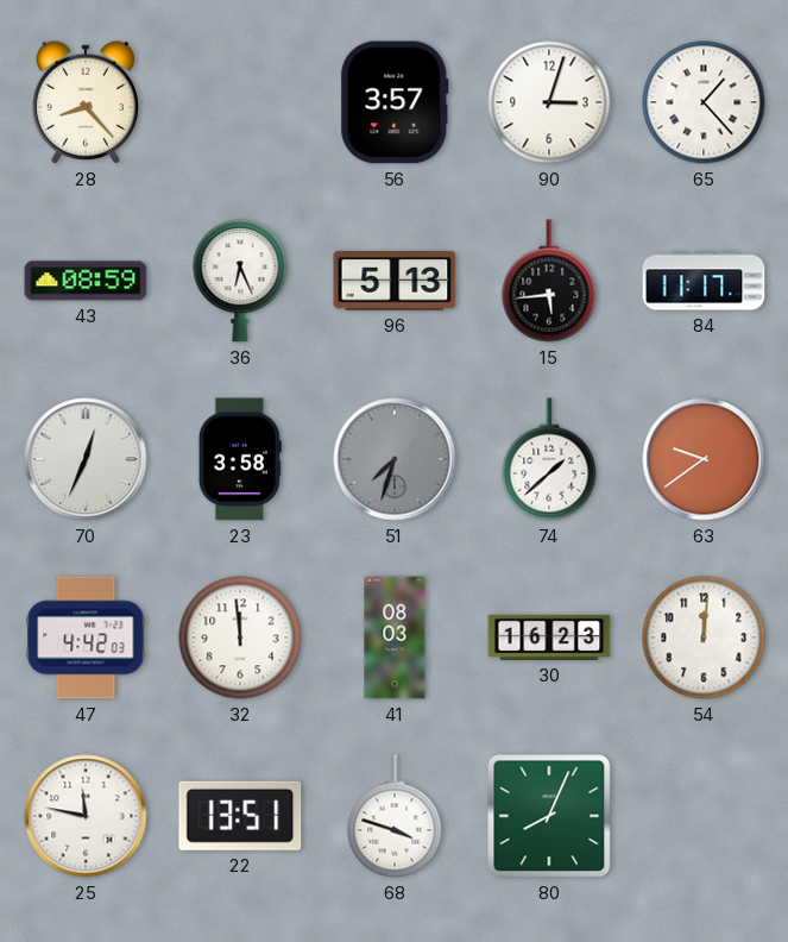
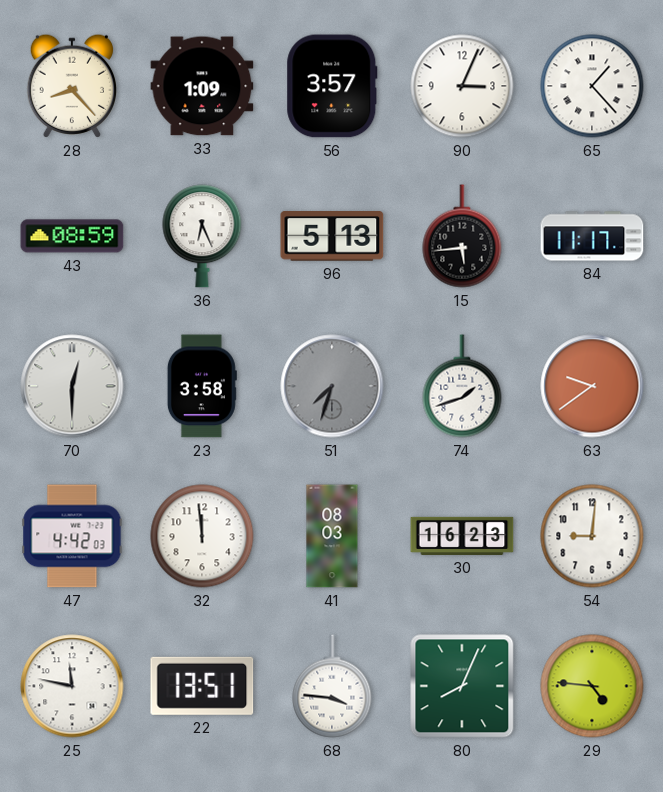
33: none -> 1:09 (202, 86)
90: 3:03 -> 3:04 (462, 86)
70: 12:34 -> 12:30 (72, 386)
74: 1:38 -> 1:42 (462, 386)
54: 12:01 -> 9:01 (592, 536)
68: 3:48 -> 3:46 (332, 686)
29: none -> 4:46 (592, 686)
